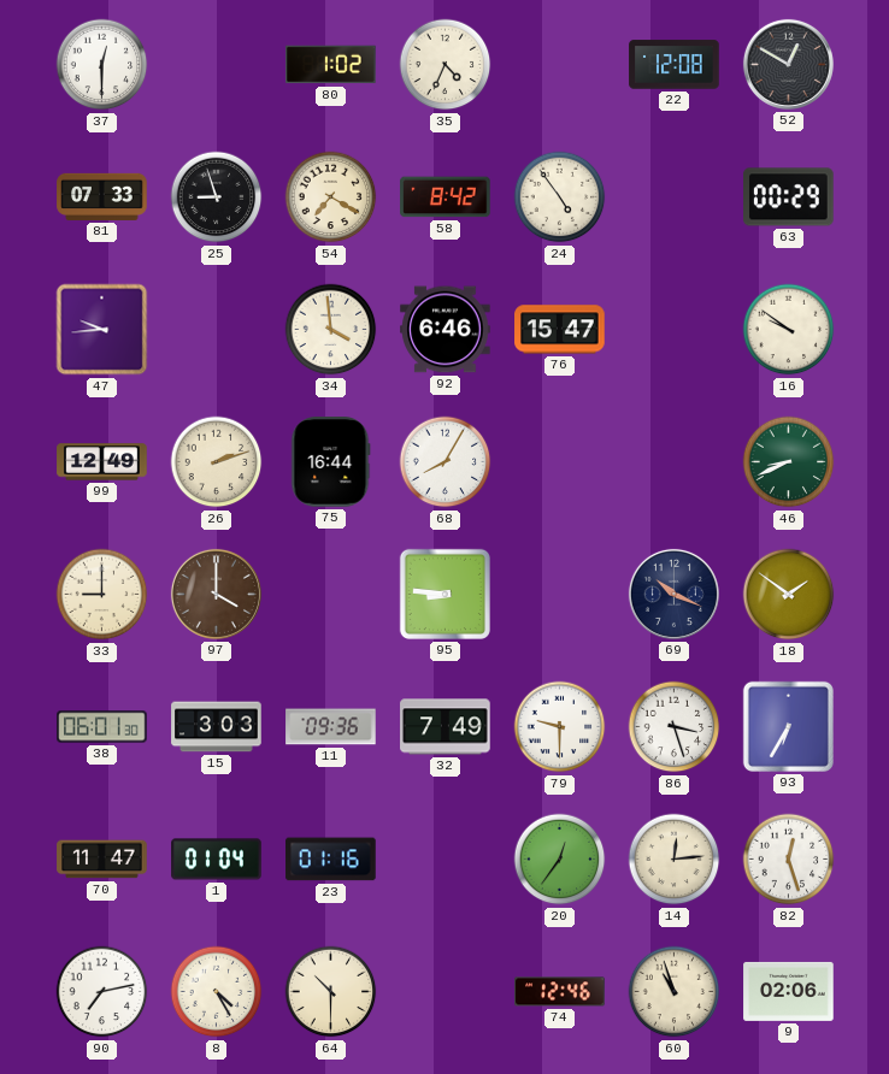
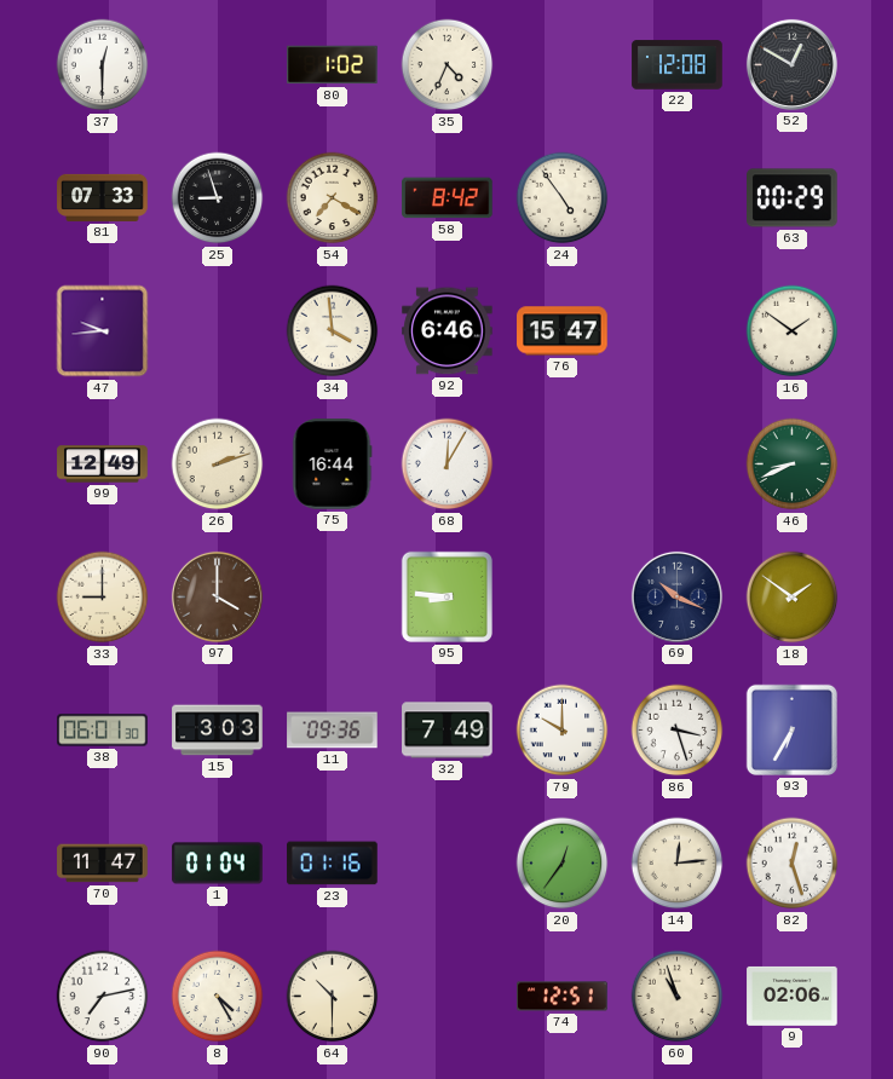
16: 9:51 -> 1:51 (793, 331)
68: 8:05 -> 12:05 (448, 465)
79: 9:30 -> 10:00 (563, 731)
74: 12:46 -> 12:51 (563, 997)
